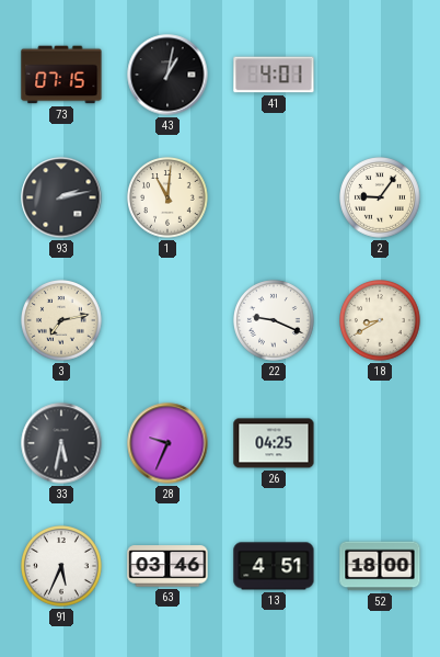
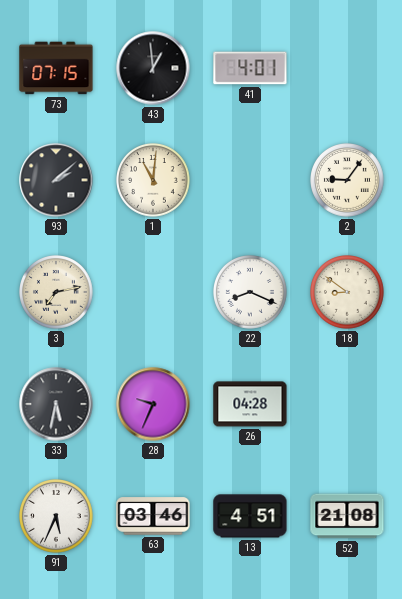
43: 1:02 -> 12:59 (153, 68)
93: 2:13 -> 2:08 (56, 180)
22: 9:19 -> 8:19 (251, 293)
18: 8:40 -> 8:51 (348, 293)
26: 04:25 -> 04:28 (250, 404)
52: 18:00 -> 21:08 (347, 516)
